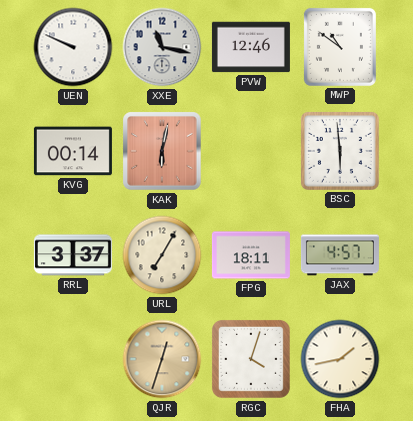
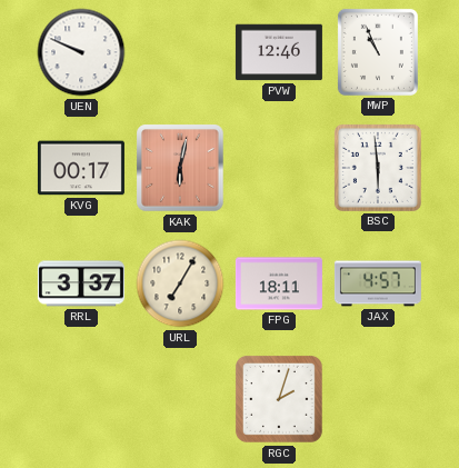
XXE: 11:17 -> none (162, 47)
MWP: 10:51 -> 10:56 (378, 52)
KVG: 00:14 -> 00:17 (81, 168)
QJR: 12:33 -> none (162, 359)
RGC: 4:03 -> 2:03 (279, 399)
FHA: 1:43 -> none (340, 359)
